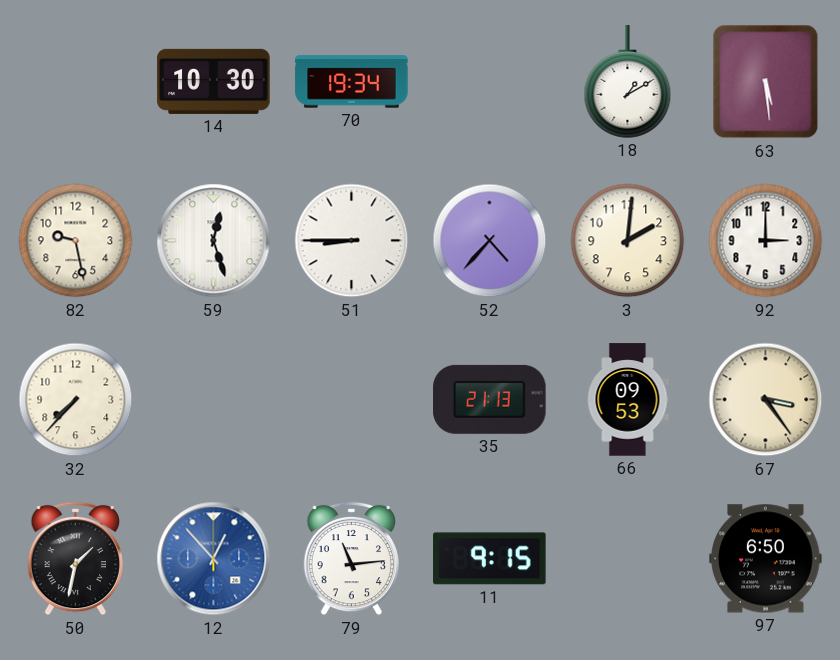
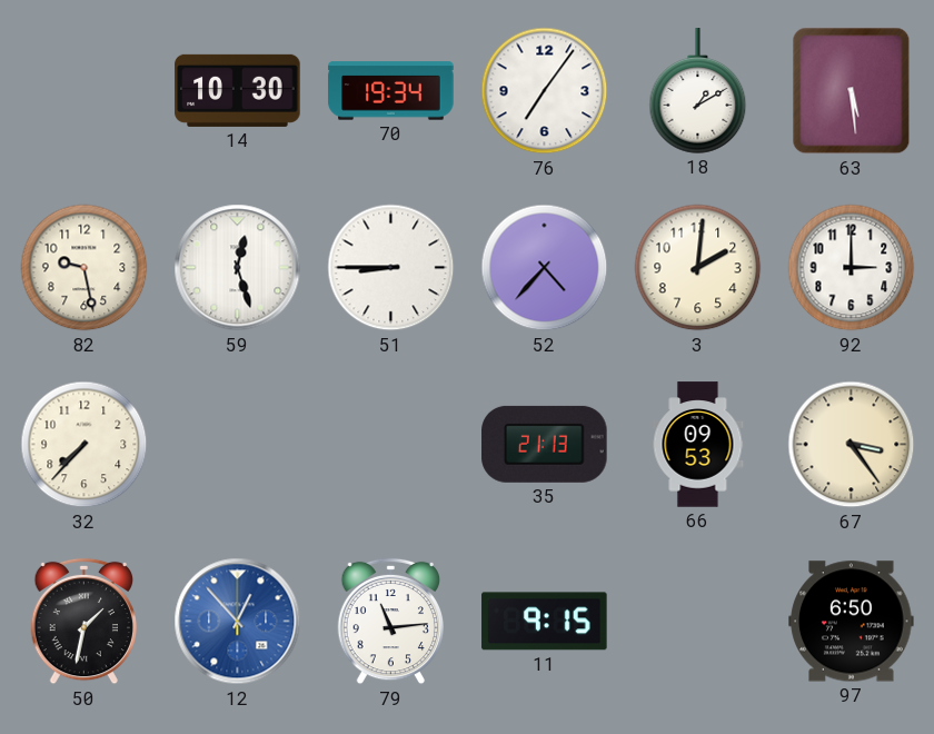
76: none -> 7:06 (545, 91)
